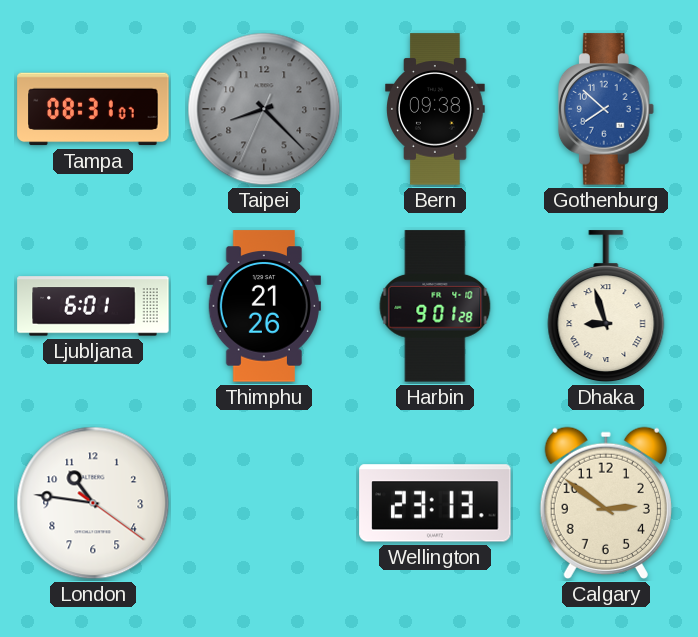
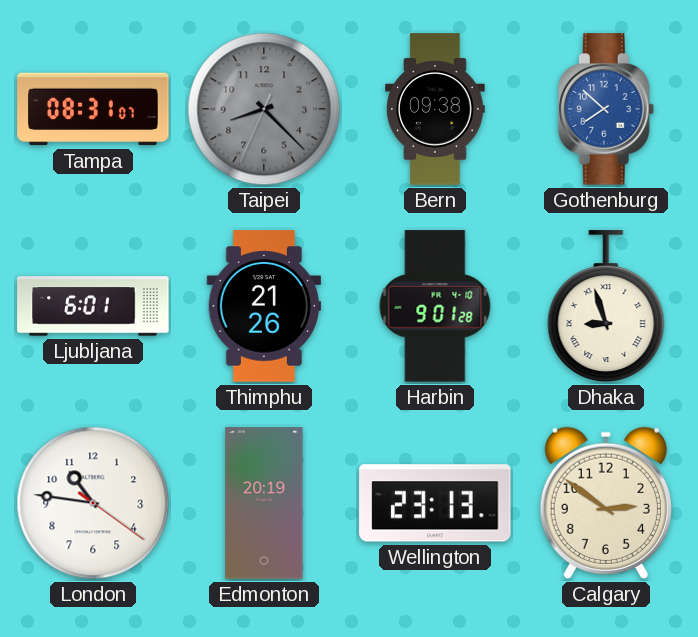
Edmonton: none -> 20:19 (264, 503)
